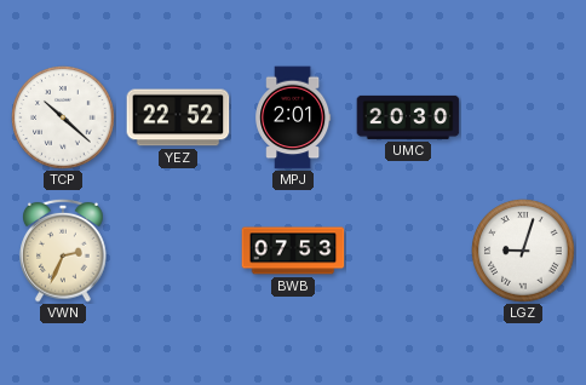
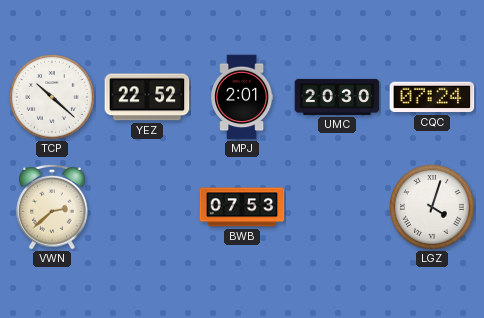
CQC: none -> 07:24 (432, 97)
VWN: 2:34 -> 2:38 (52, 207)
LGZ: 9:03 -> 4:03 (432, 207)
